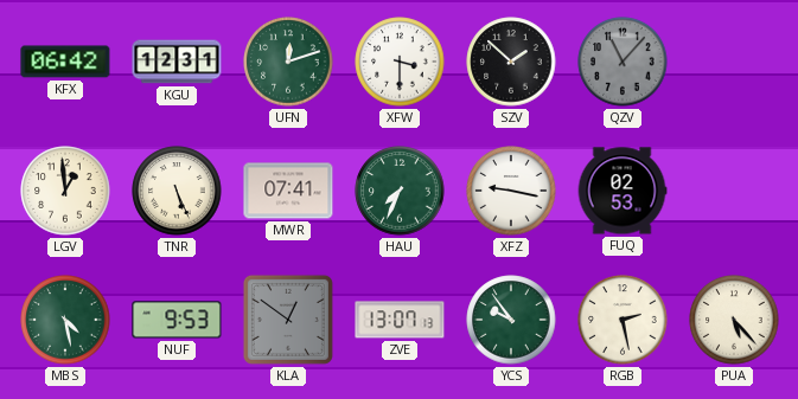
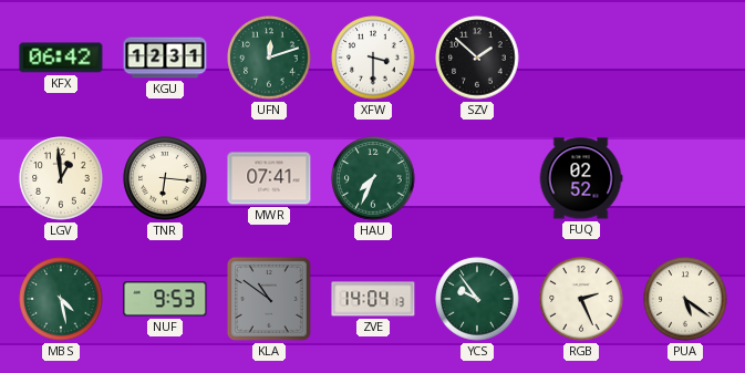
QZV: 11:07 -> none (623, 62)
TNR: 5:26 -> 6:16 (165, 178)
XFZ: 9:17 -> none (511, 191)
FUQ: 02:53 -> 02:52 (581, 178)
KLA: 12:51 -> 10:51 (269, 299)
ZVE: 13:07 -> 14:04 (373, 299)
RGB: 2:28 -> 2:26 (581, 299)
PUA: 5:23 -> 5:21 (685, 299)
